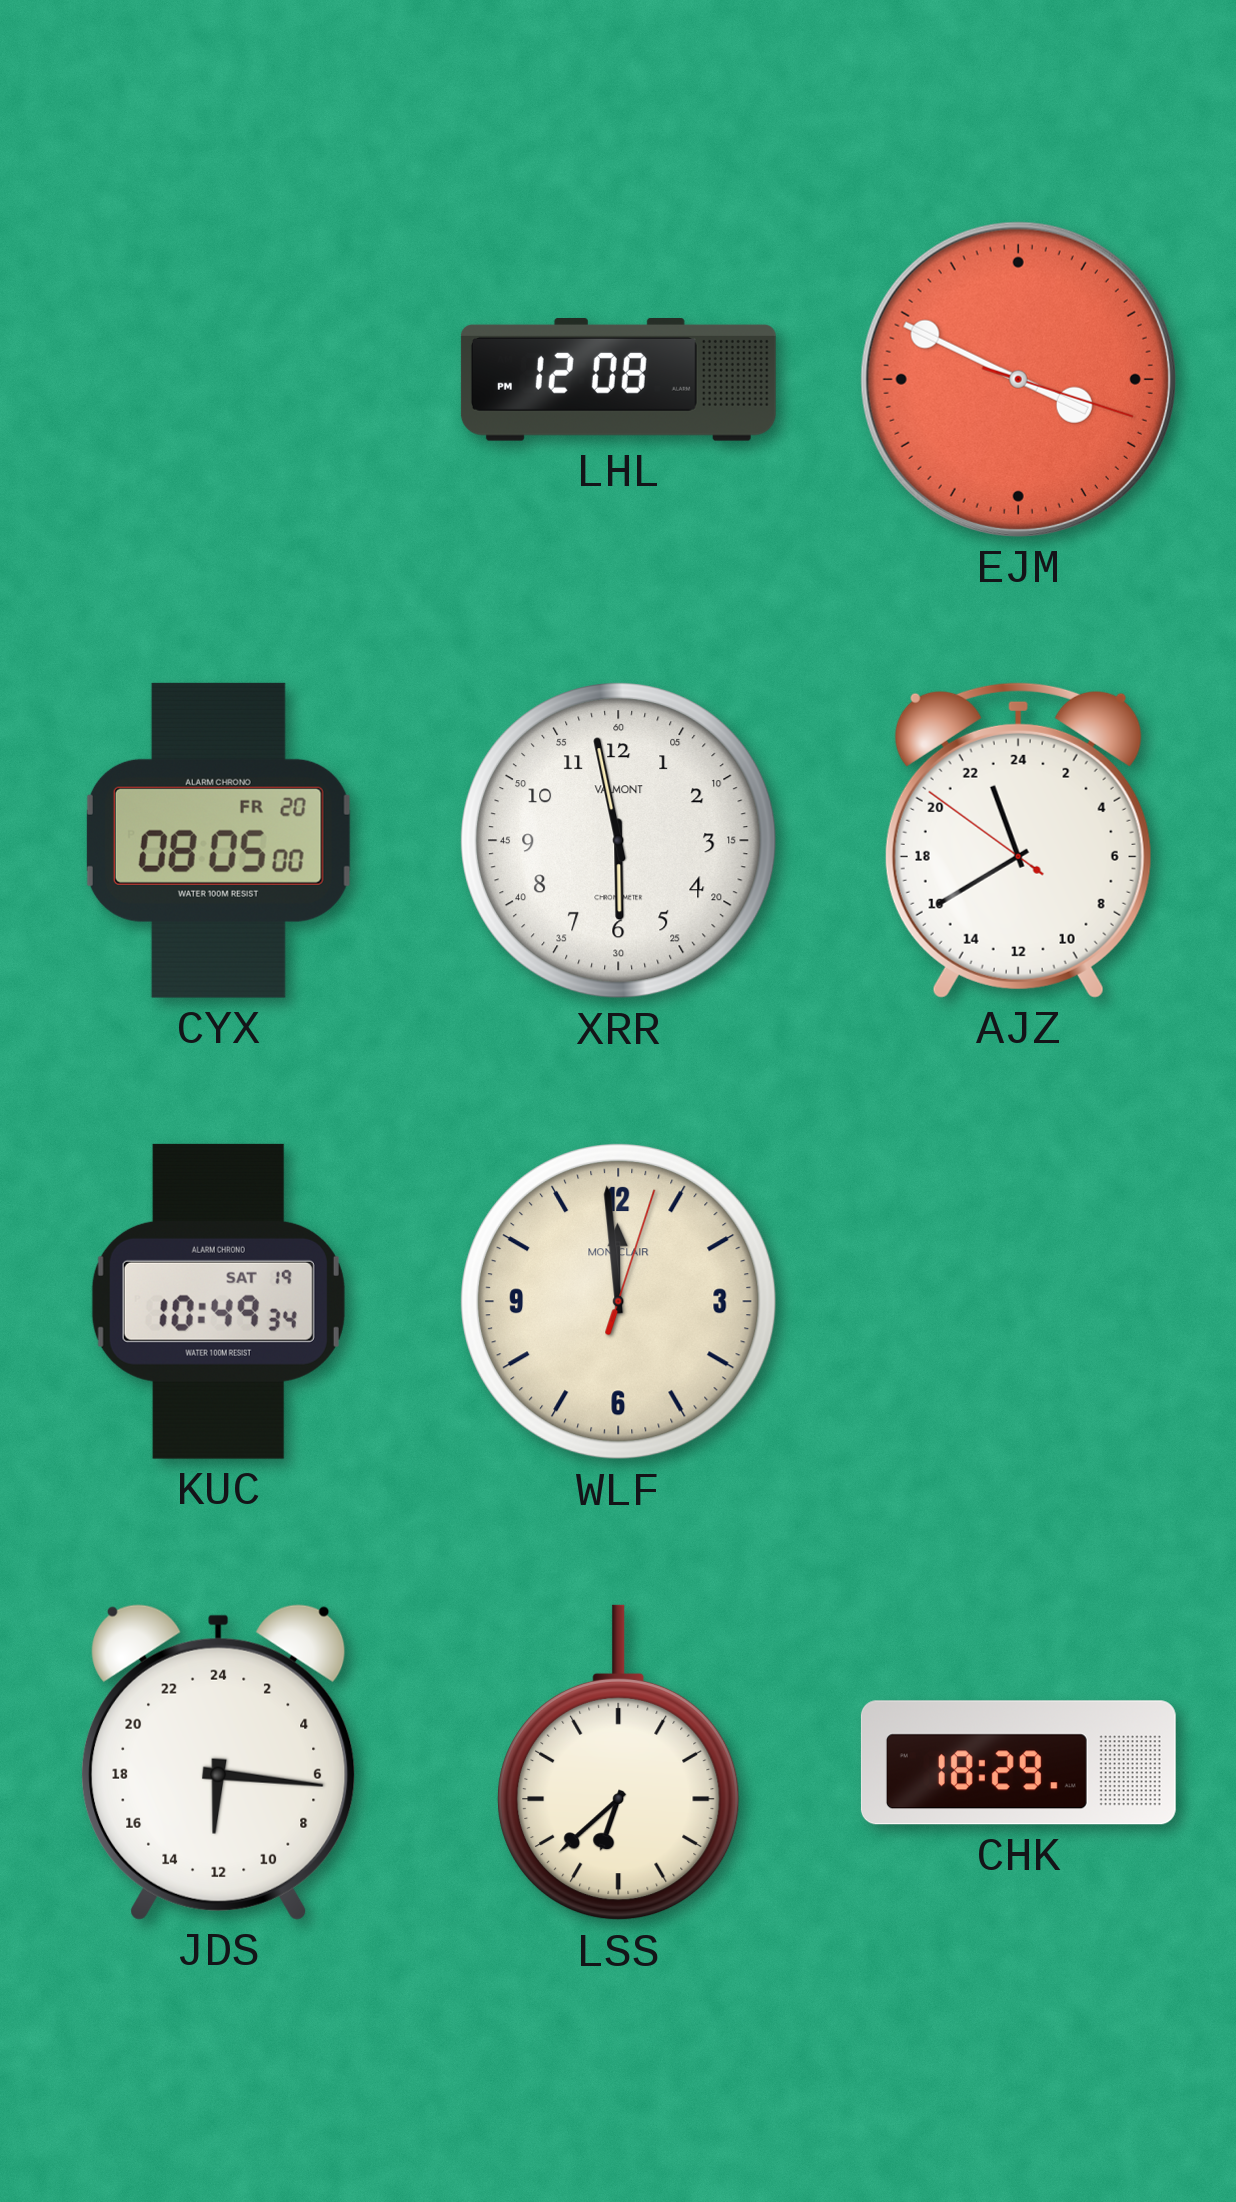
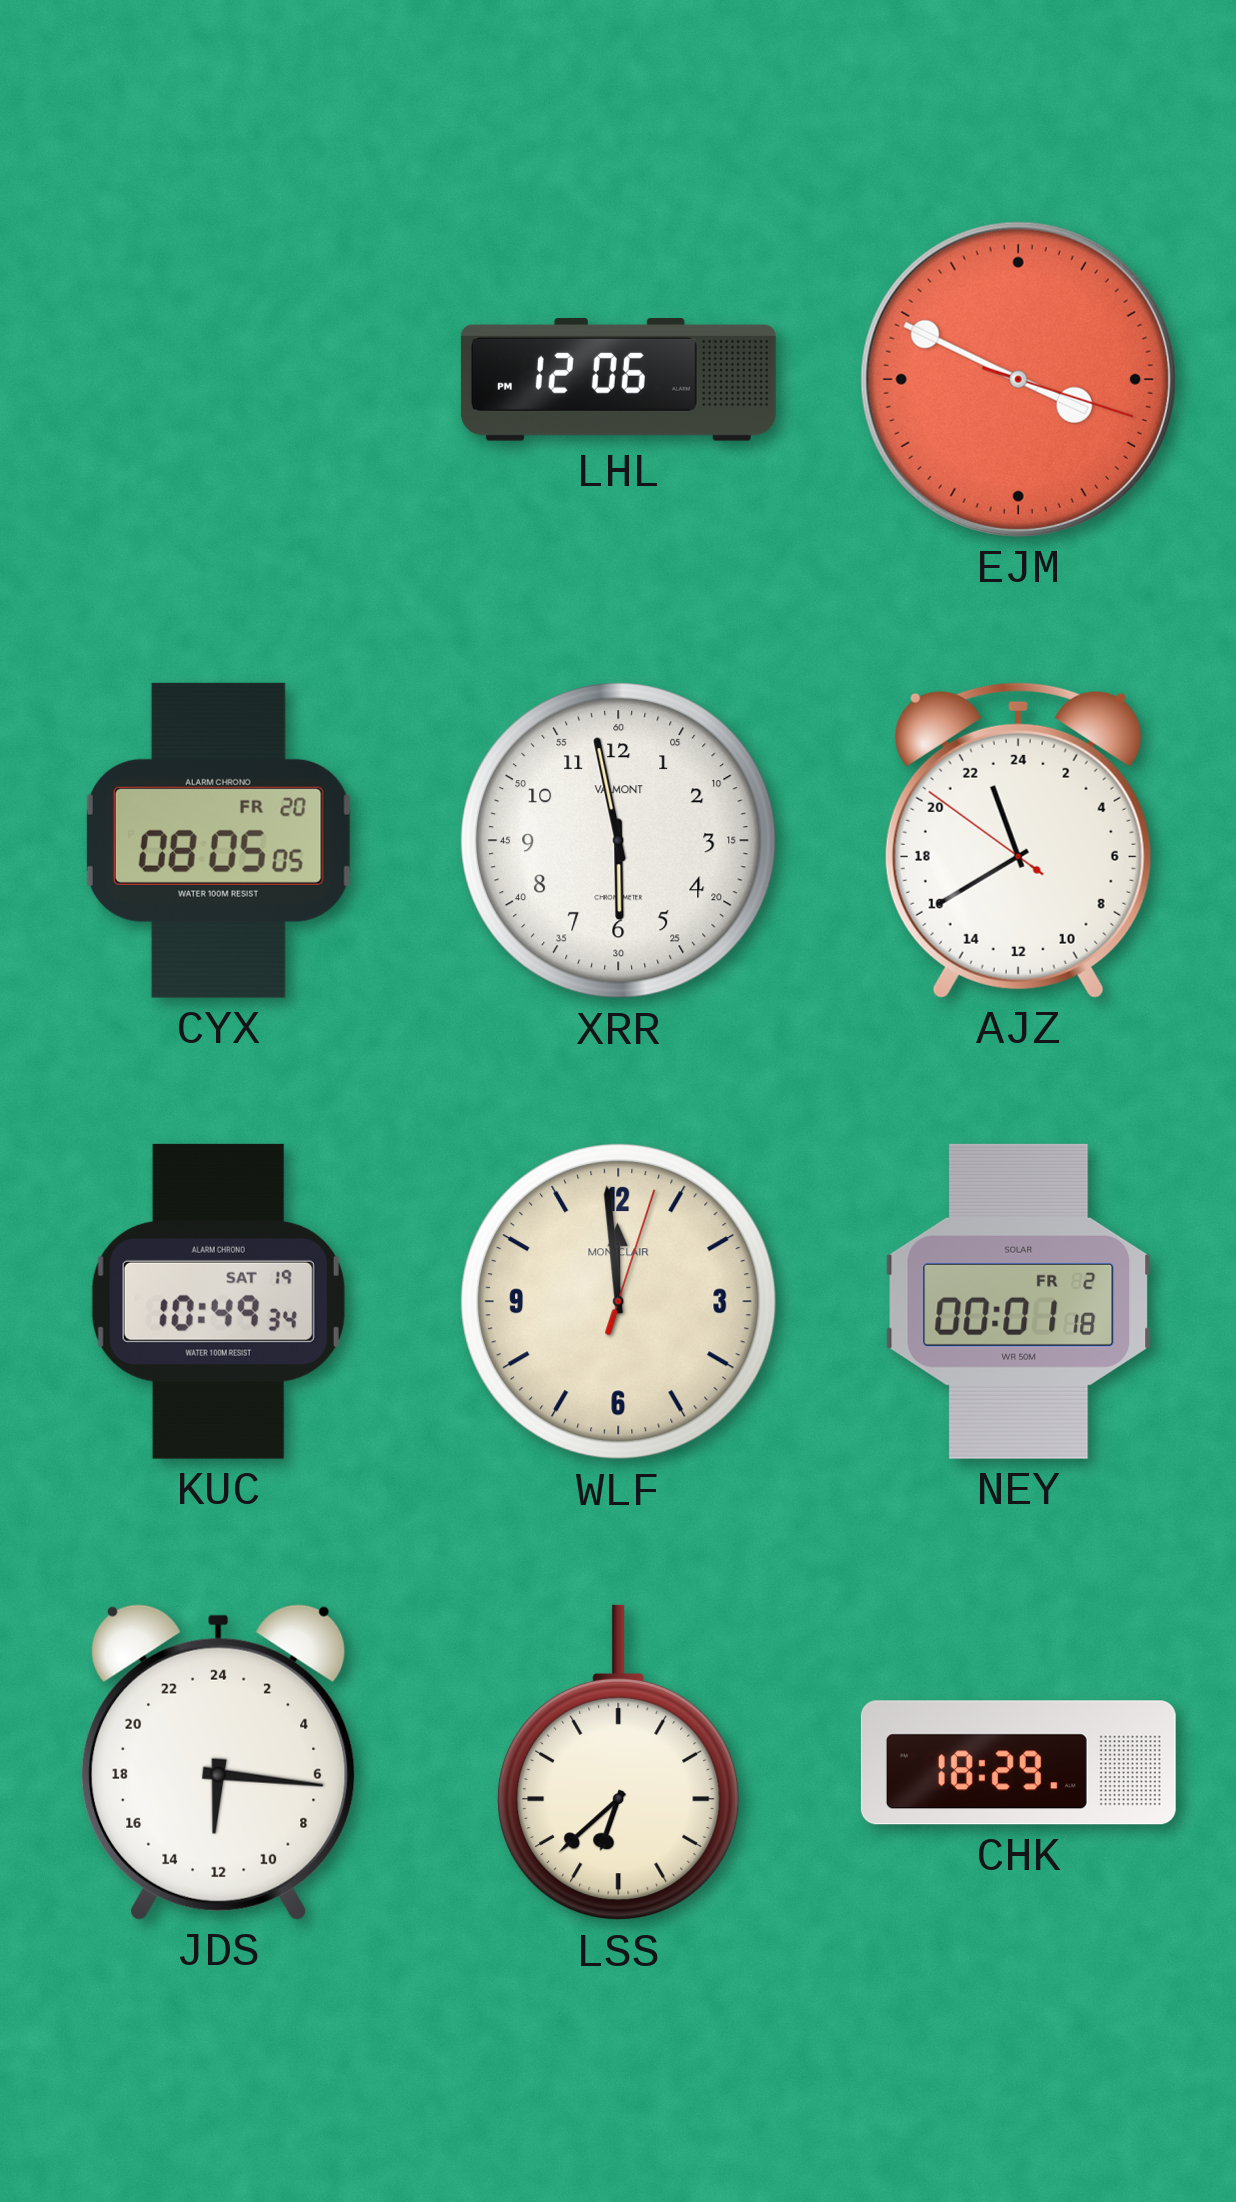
LHL: 12:08 -> 12:06 (618, 380)
CYX: 08:05:00 -> 08:05:05 (218, 840)
NEY: none -> 00:01 (1019, 1301)
